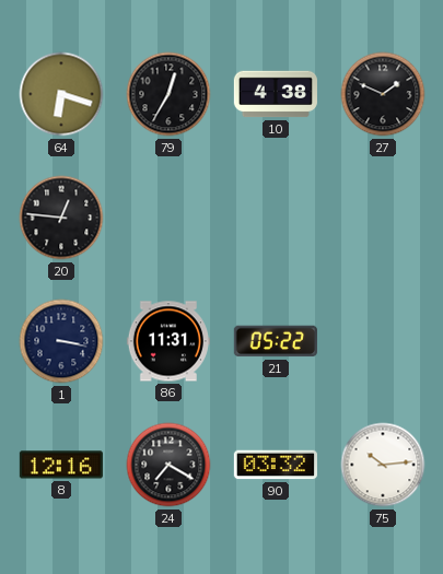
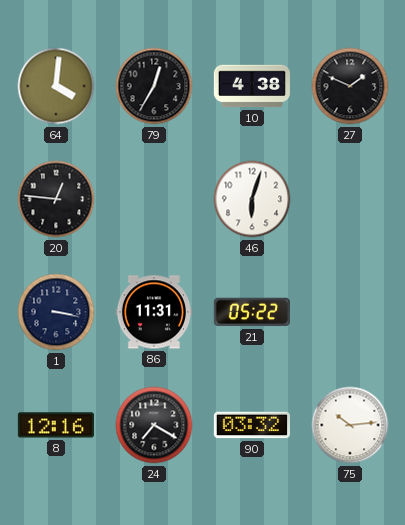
64: 6:18 -> 4:01 (56, 86)
46: none -> 6:03 (252, 199)
